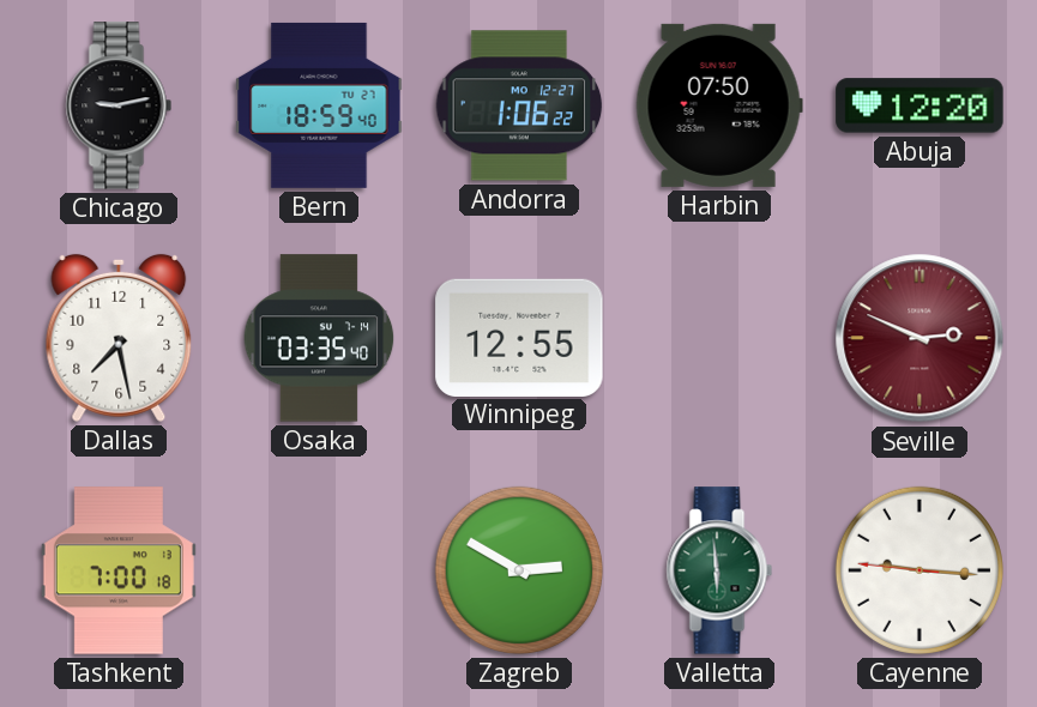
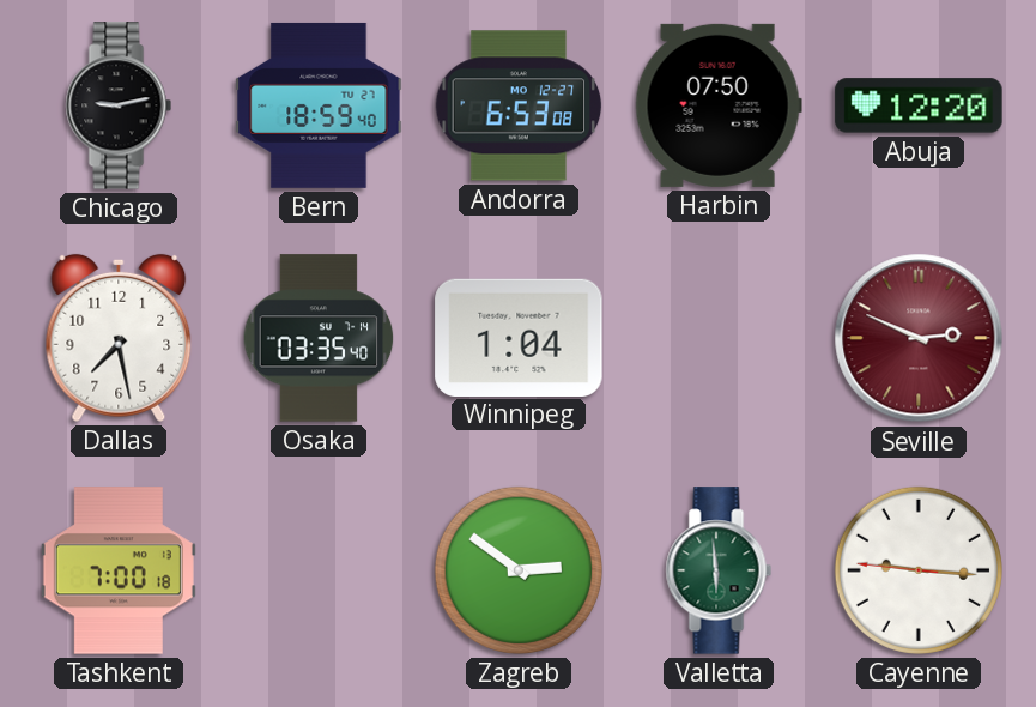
Andorra: 1:06 -> 6:53 (519, 105)
Winnipeg: 12:55 -> 1:04 (519, 337)
Zagreb: 2:50 -> 2:51 (519, 570)
